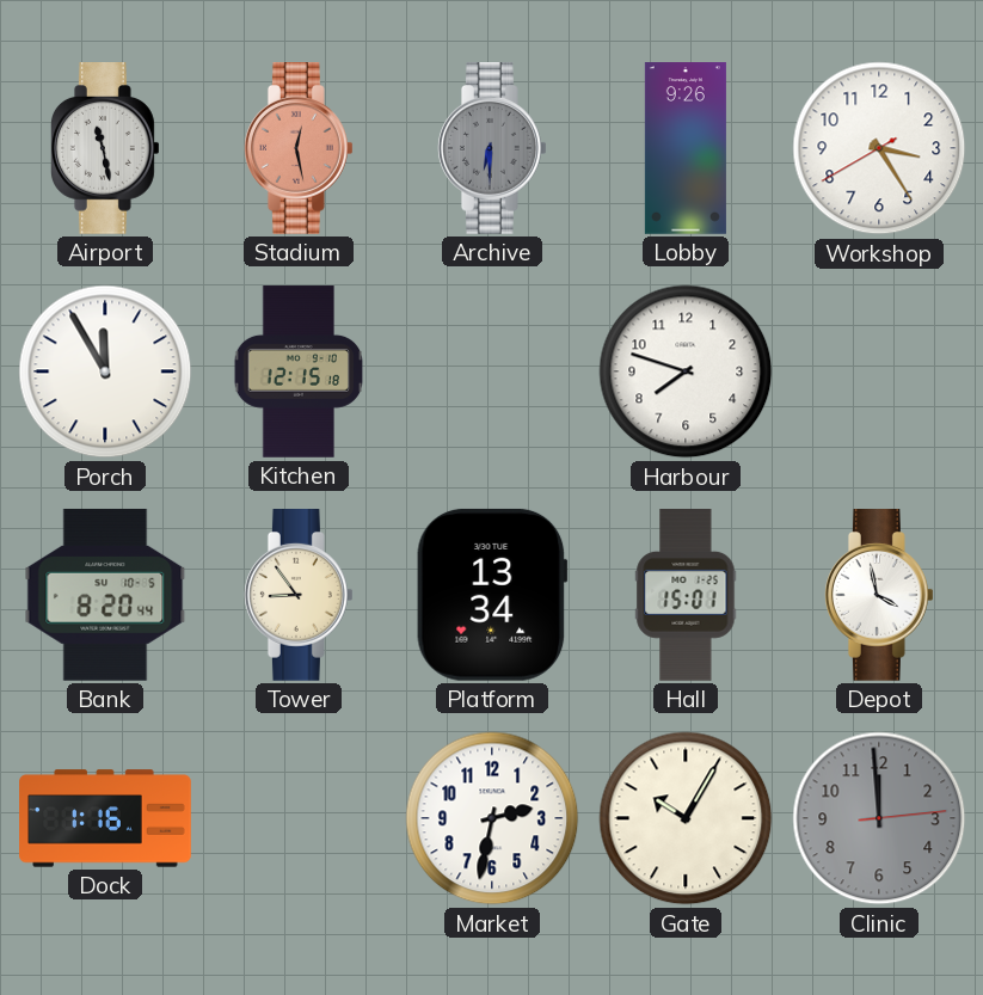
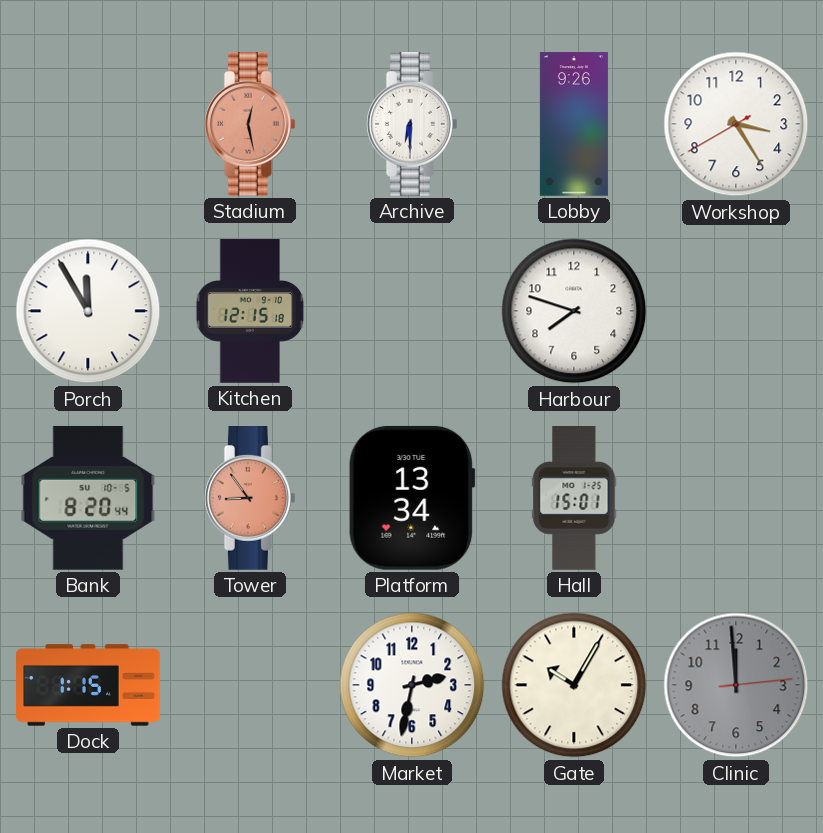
Airport: 11:28 -> none (105, 149)
Archive dial: grey -> white (412, 125)
Tower dial: cream -> salmon (250, 499)
Depot: 3:58 -> none (879, 596)
Dock: 1:16 -> 1:15 (88, 685)
